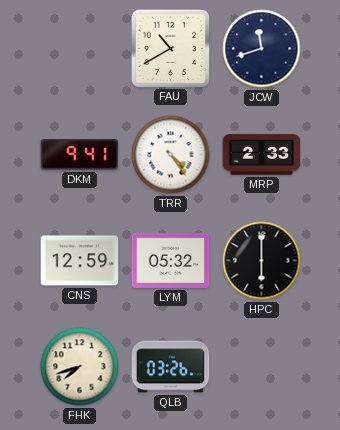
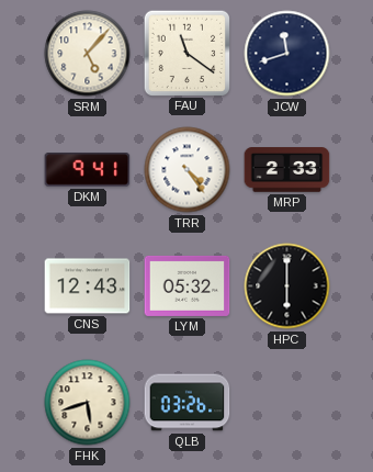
SRM: none -> 5:07 (88, 54)
FAU: 10:40 -> 11:21 (187, 53)
CNS: 12:59 -> 12:43 (88, 286)
FHK: 7:42 -> 5:42 (88, 403)
